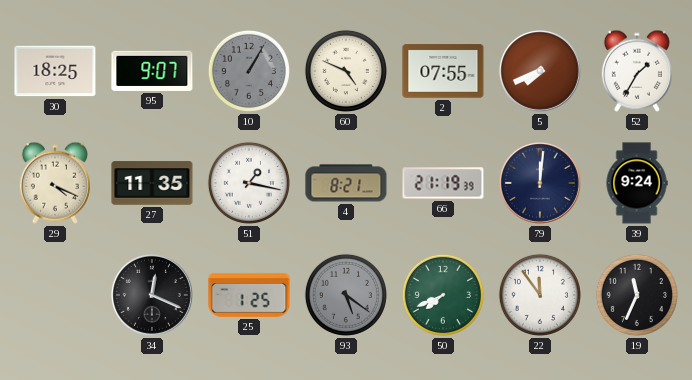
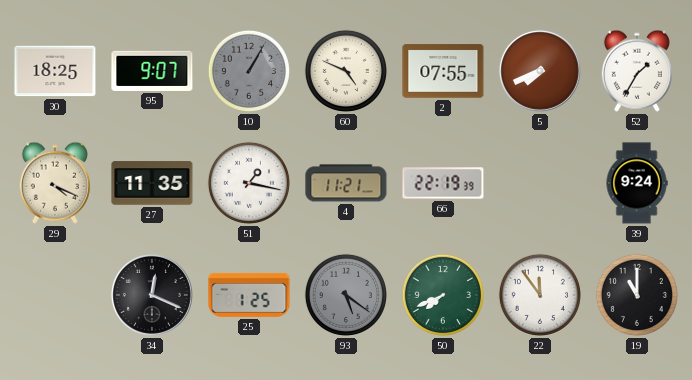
4: 8:21 -> 11:21 (346, 183)
66: 21:19 -> 22:19 (443, 183)
79: 12:01 -> none (540, 183)
19: 11:34 -> 11:00 (637, 295)
